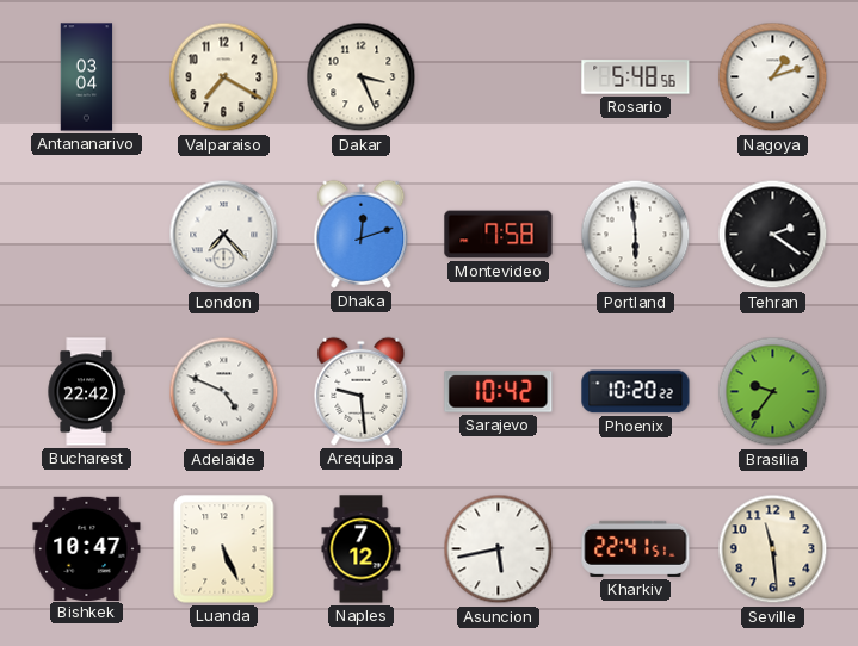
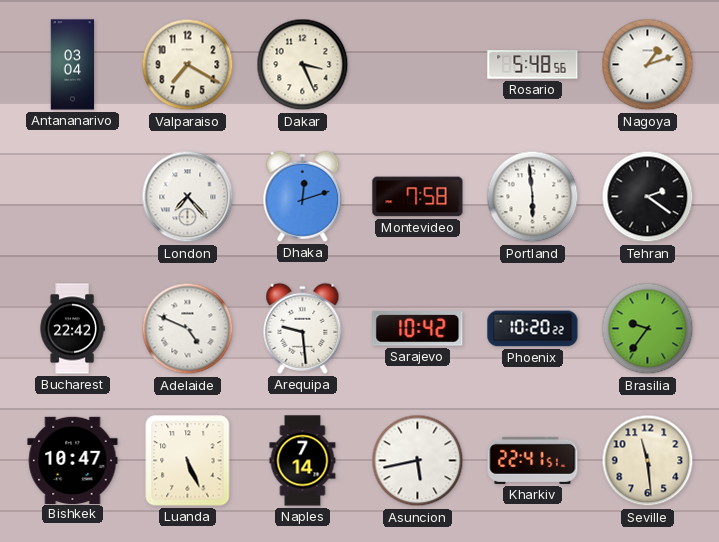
Naples: 7:12 -> 7:14 (303, 461)
